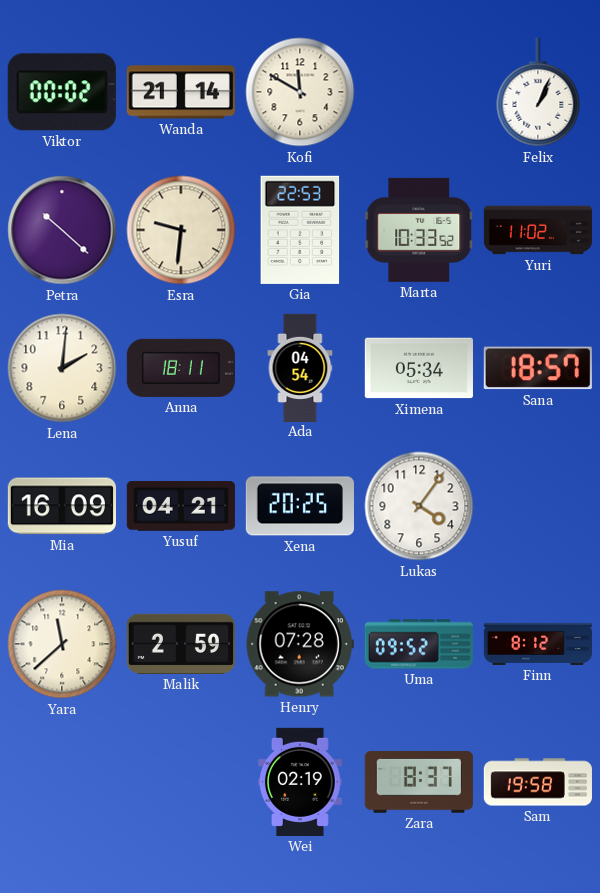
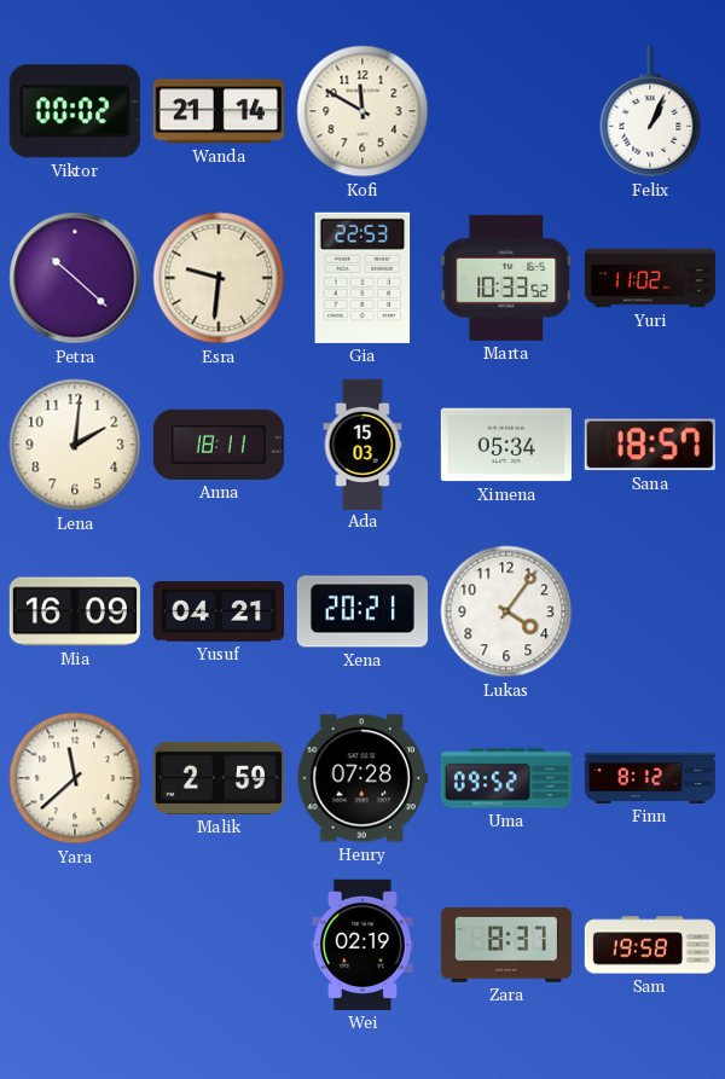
Ada: 04:54 -> 15:03 (362, 443)
Xena: 20:25 -> 20:21 (362, 611)
